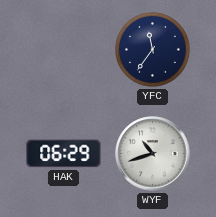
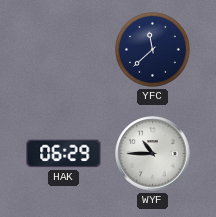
YFC: 11:36 -> 11:38 (153, 50)
WYF: 10:42 -> 10:45 (153, 154)
